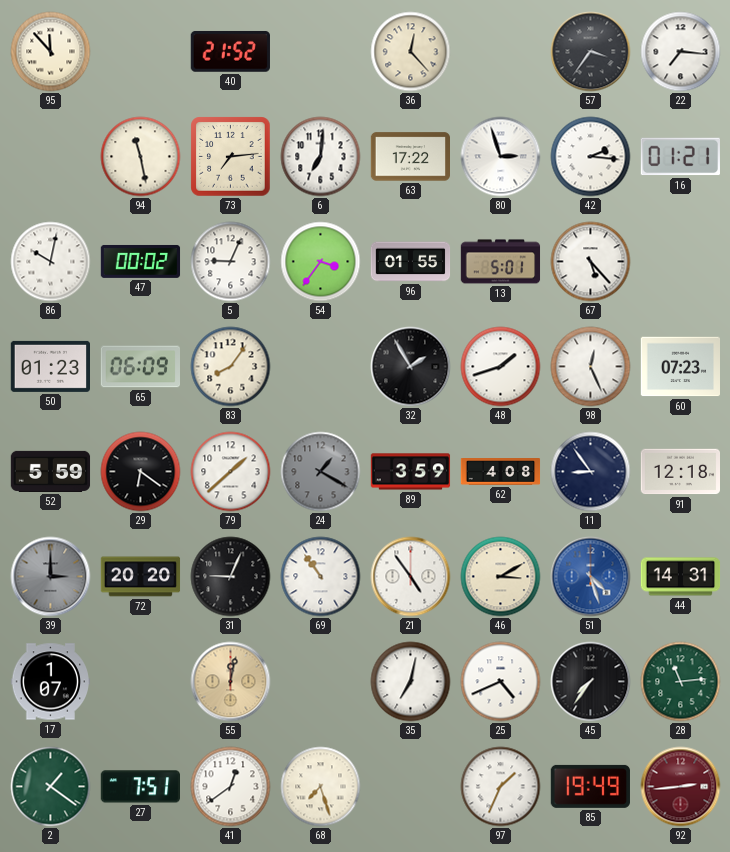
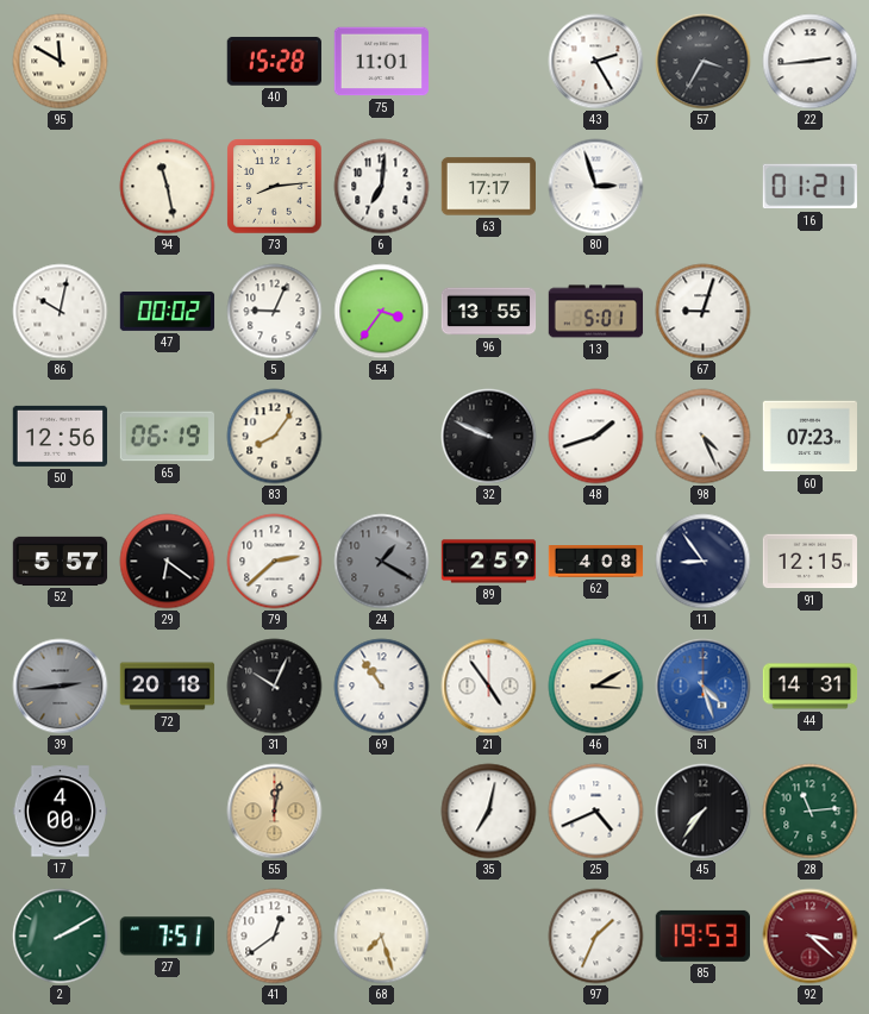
95: 11:53 -> 11:50 (61, 62)
40: 21:52 -> 15:28 (274, 61)
75: none -> 11:01 (381, 62)
36: 12:23 -> none (411, 52)
43: none -> 2:25 (596, 62)
57: 3:36 -> 3:35 (704, 62)
22: 7:16 -> 2:44 (811, 62)
73: 7:14 -> 8:14 (275, 187)
63: 17:22 -> 17:17 (488, 187)
42: 2:16 -> none (591, 157)
96: 01:55 -> 13:55 (489, 312)
67: 5:23 -> 9:03 (704, 312)
50: 01:23 -> 12:56 (60, 436)
65: 06:09 -> 06:19 (167, 437)
32: 1:55 -> 9:49 (489, 437)
98: 12:26 -> 4:26 (704, 437)
52: 5:59 -> 5:57 (61, 561)
79: 1:38 -> 2:38 (275, 562)
89: 3:59 -> 2:59 (489, 562)
91: 12:18 -> 12:15 (809, 562)
39: 3:00 -> 2:44 (61, 687)
72: 20:20 -> 20:18 (168, 687)
31: 9:04 -> 10:04 (275, 687)
17: 1:07 -> 4:00 (61, 812)
2: 1:21 -> 2:10 (61, 937)
85: 19:49 -> 19:53 (702, 935)
92: 2:44 -> 3:22 (811, 937)
